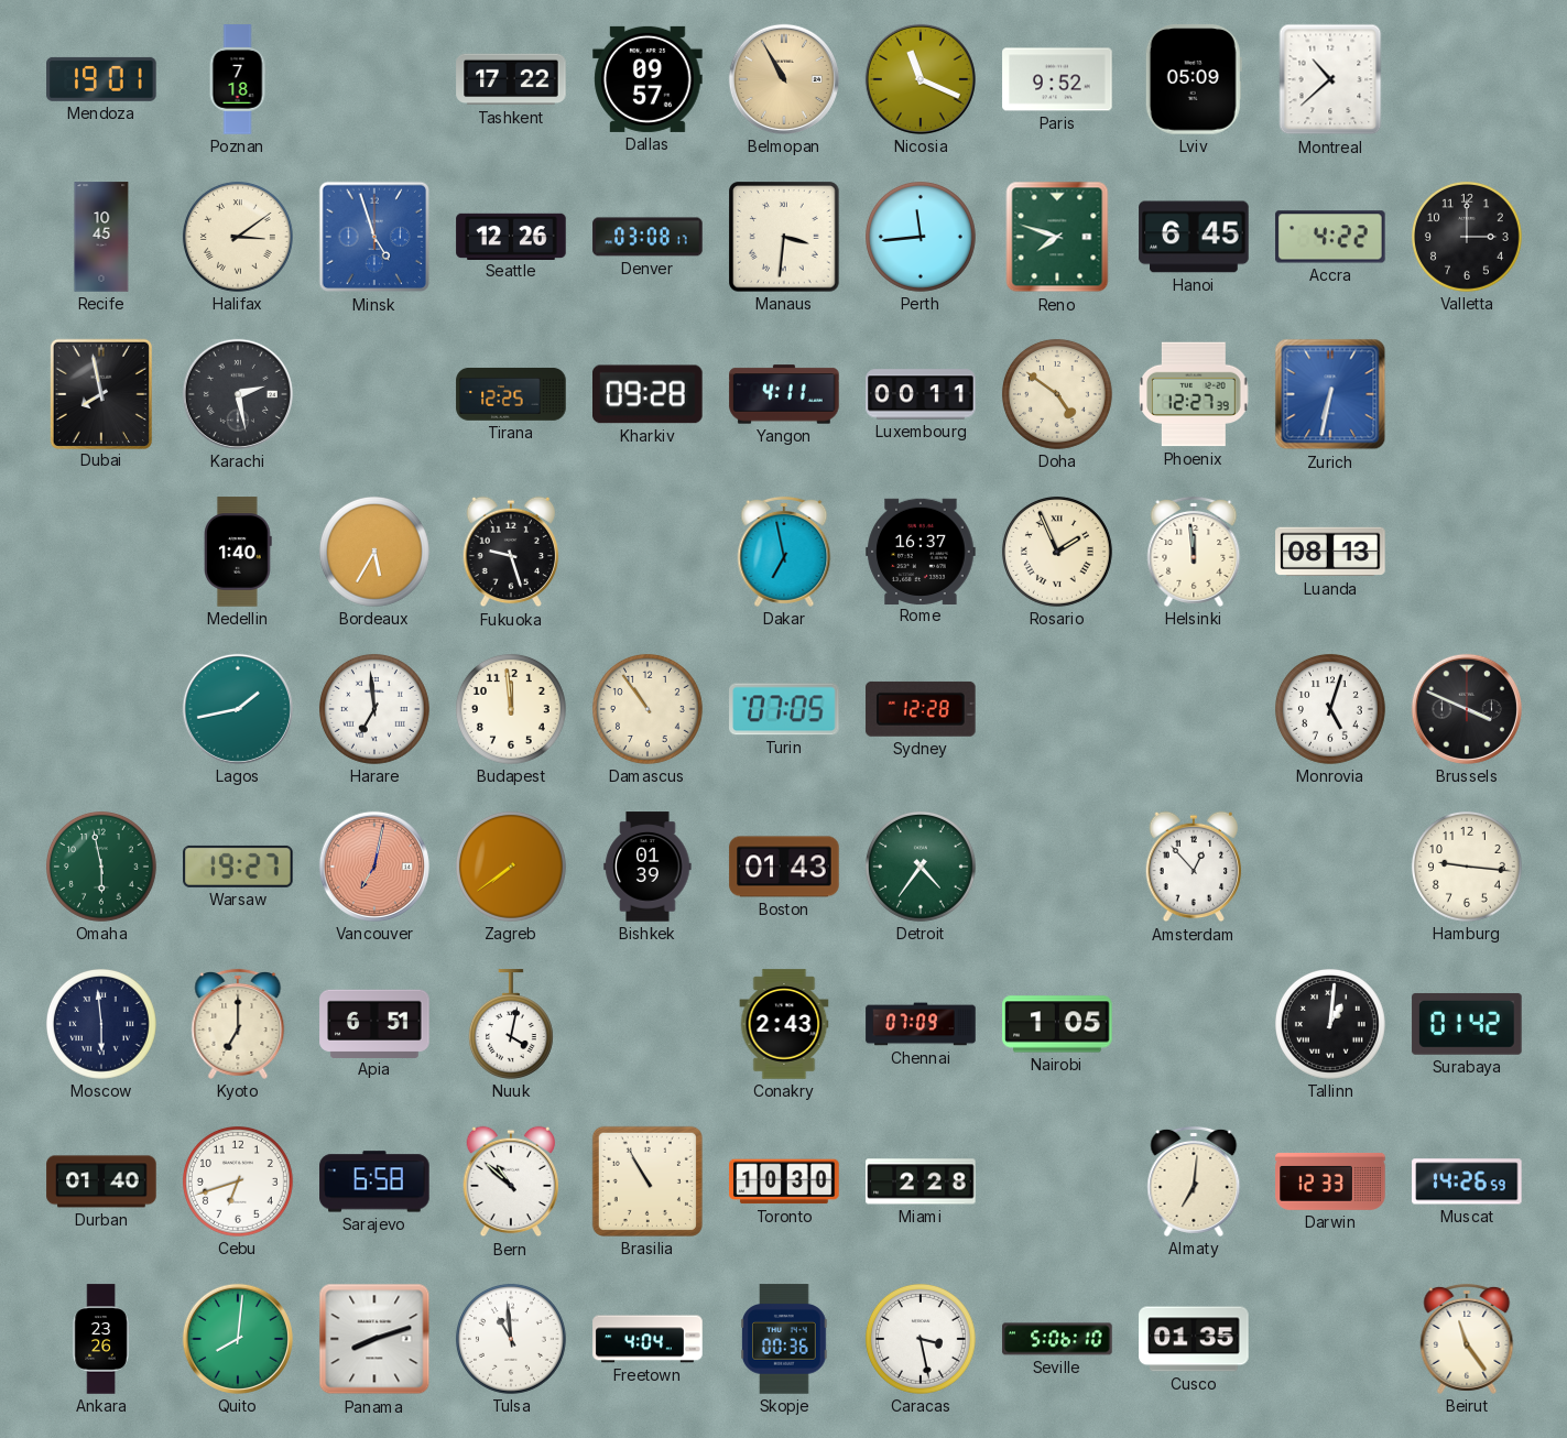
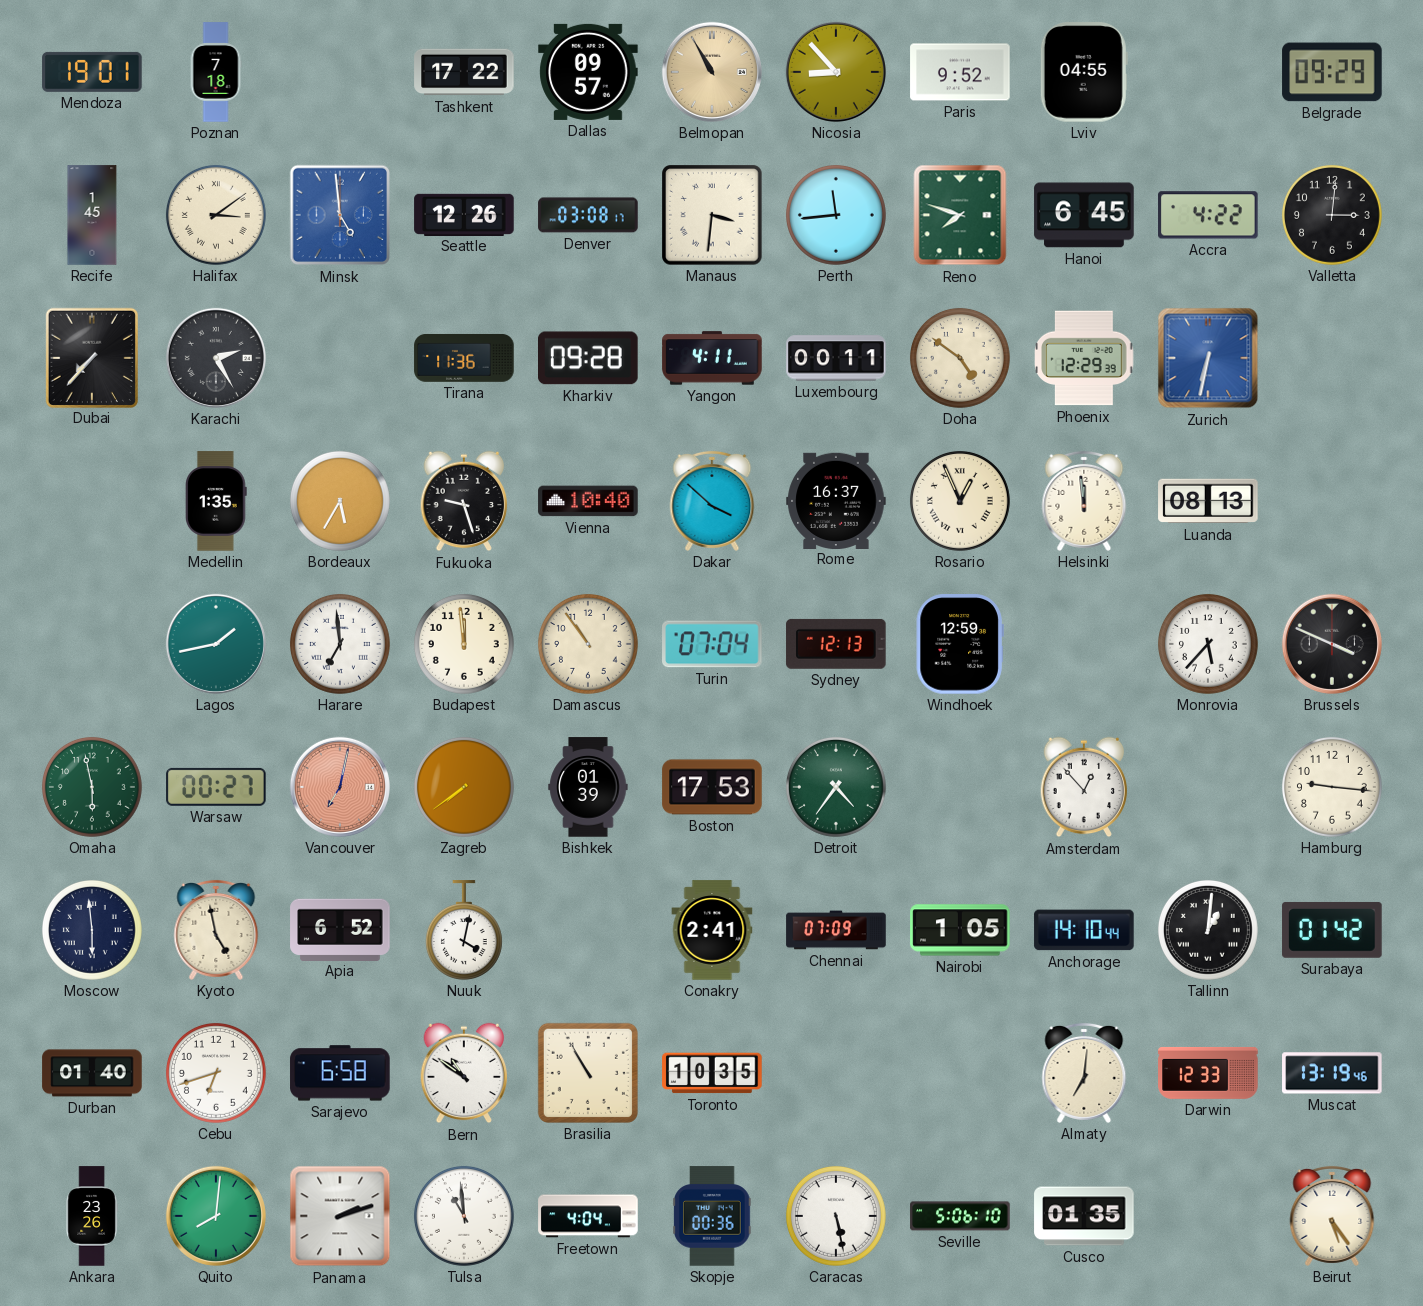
Nicosia: 11:19 -> 8:53 (836, 72)
Lviv: 05:09 -> 04:55 (1084, 72)
Montreal: 10:38 -> none (1330, 79)
Belgrade: none -> 09:29 (1332, 72)
Recife: 10:45 -> 1:45 (92, 215)
Minsk: 4:57 -> 4:59 (340, 215)
Valletta: 3:00 -> 3:01 (1332, 215)
Dubai: 7:58 -> 7:37 (92, 357)
Karachi: 2:28 -> 2:25 (216, 358)
Tirana: 12:25 -> 11:36 (464, 358)
Phoenix: 12:27 -> 12:29 (1084, 358)
Medellin: 1:40 -> 1:35 (217, 501)
Vienna: none -> 10:40 (588, 501)
Dakar: 6:58 -> 3:52 (712, 501)
Rosario: 1:56 -> 12:56 (960, 501)
Turin: 07:05 -> 07:04 (712, 644)
Sydney: 12:28 -> 12:13 (836, 644)
Windhoek: none -> 12:59 (960, 644)
Monrovia: 5:03 -> 5:37 (1208, 644)
Warsaw: 19:27 -> 00:27 (216, 787)
Boston: 01:43 -> 17:53 (712, 787)
Kyoto: 7:00 -> 4:58 (216, 930)
Apia: 6:51 -> 6:52 (340, 929)
Conakry: 2:43 -> 2:41 (712, 930)
Anchorage: none -> 14:10 (1084, 930)
Bern: 10:52 -> 10:51 (464, 1073)
Toronto: 10:30 -> 10:35 (712, 1073)
Miami: 2:28 -> none (921, 1181)
Muscat: 14:26 -> 13:19 (1332, 1073)
Panama: 8:12 -> 2:12 (340, 1216)
Caracas: 3:28 -> 5:28 (836, 1216)
Beirut: 11:24 -> 5:24 (1332, 1216)
